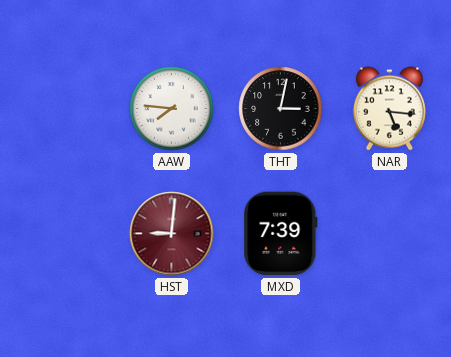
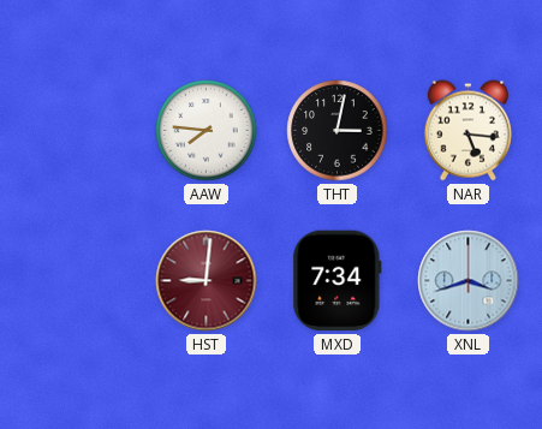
MXD: 7:39 -> 7:34 (338, 281)
XNL: none -> 3:42 (469, 281)
